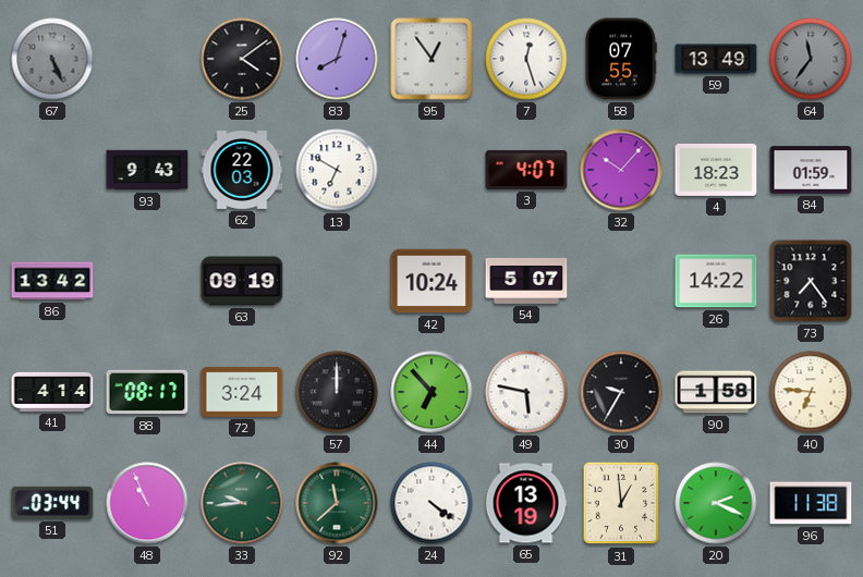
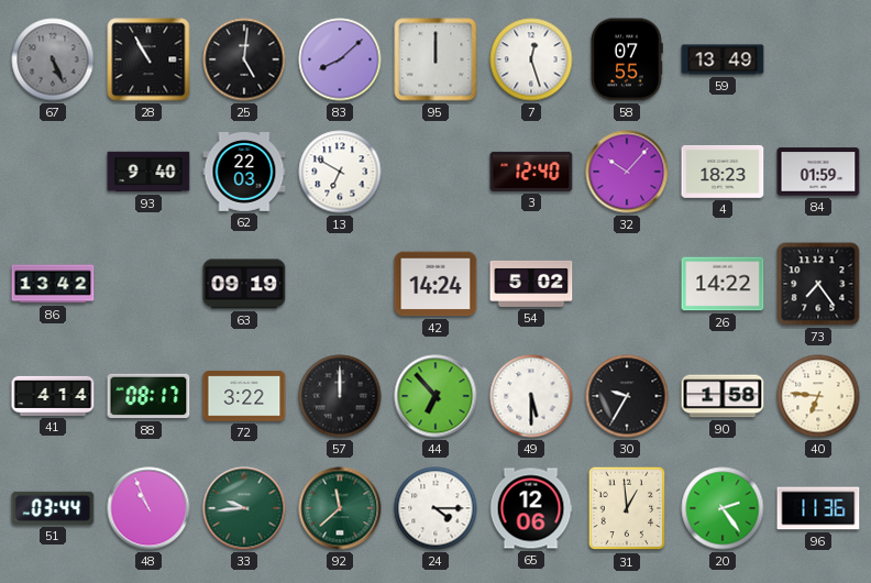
28: none -> 10:55 (148, 59)
25: 4:09 -> 5:01 (244, 59)
83: 8:03 -> 8:08 (340, 59)
95: 12:54 -> 12:00 (435, 59)
64: 11:36 -> none (811, 59)
93: 9:43 -> 9:40 (148, 172)
3: 4:07 -> 12:40 (531, 172)
42: 10:24 -> 14:24 (435, 284)
54: 5:07 -> 5:02 (531, 284)
72: 3:24 -> 3:22 (244, 396)
49: 5:47 -> 5:30 (531, 396)
24: 4:21 -> 4:15 (435, 508)
65: 13:19 -> 12:06 (531, 508)
20: 2:19 -> 2:24 (723, 508)
96: 11:38 -> 11:36 (818, 508)
